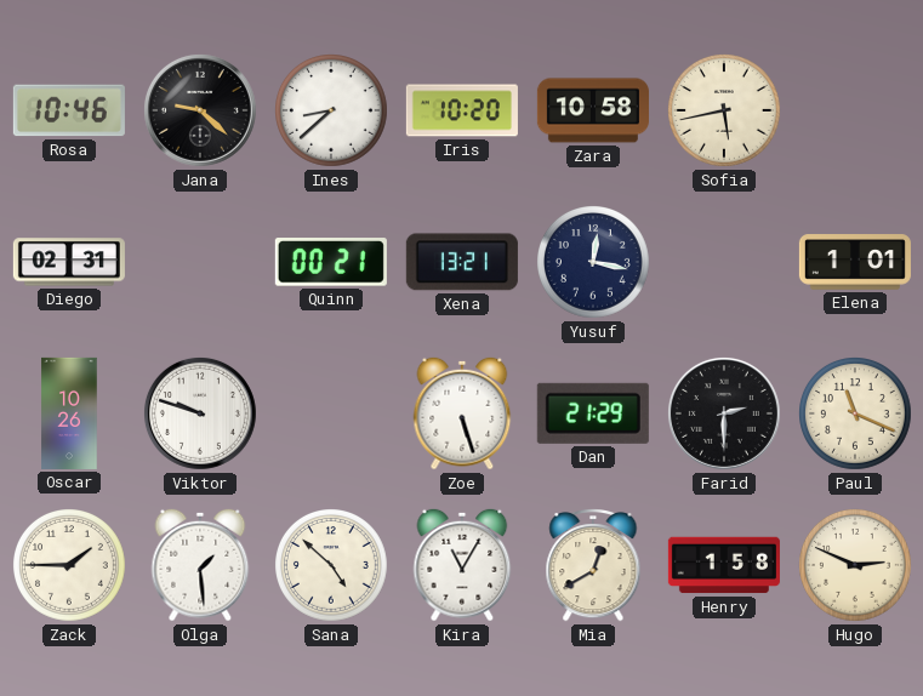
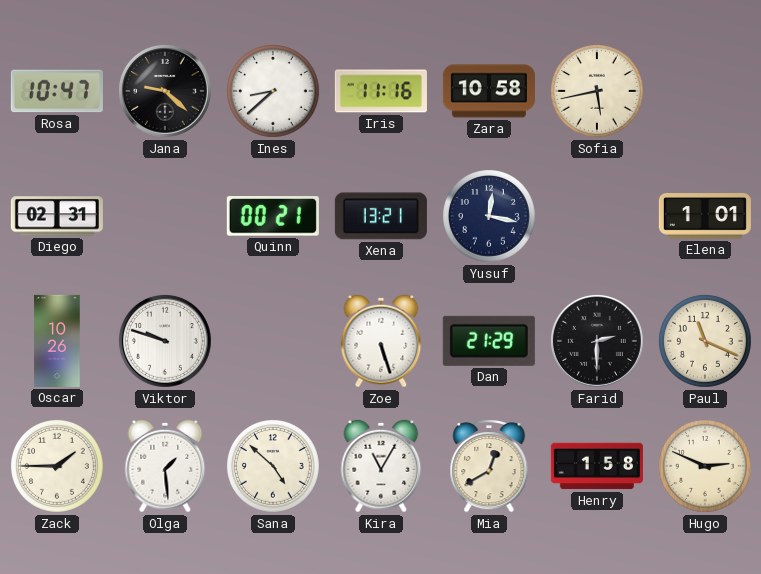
Rosa: 10:46 -> 10:47 (57, 91)
Iris: 10:20 -> 11:16 (381, 91)
